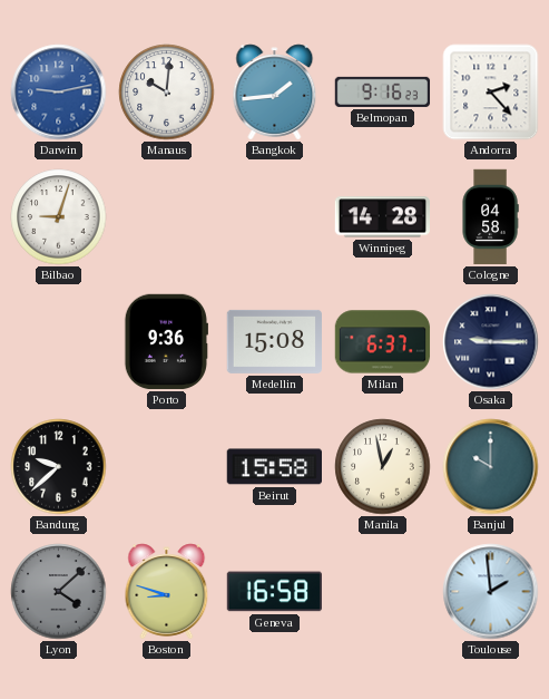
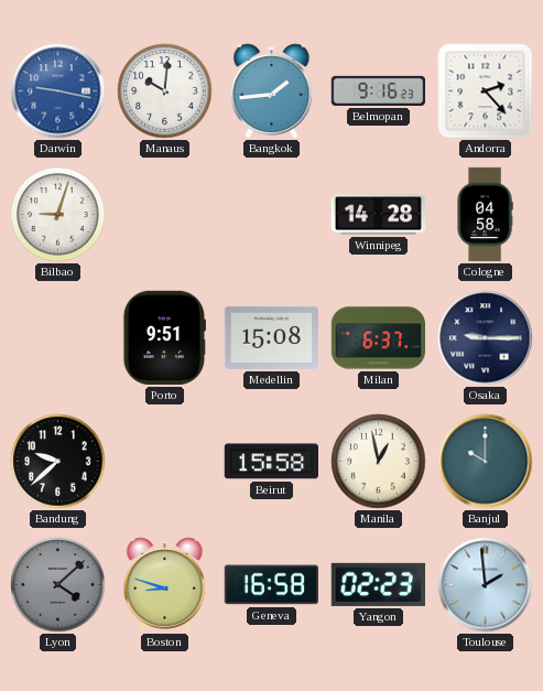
Darwin: 9:13 -> 9:17 (58, 91)
Porto: 9:36 -> 9:51 (164, 338)
Yangon: none -> 02:23 (378, 584)
